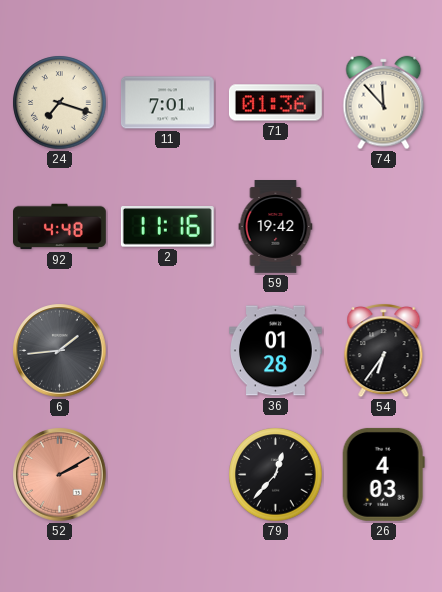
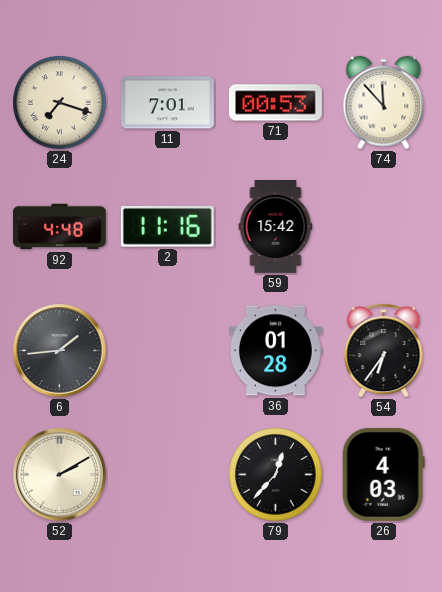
71: 01:36 -> 00:53 (275, 103)
59: 19:42 -> 15:42 (276, 227)
52 dial: salmon -> cream (60, 475)
